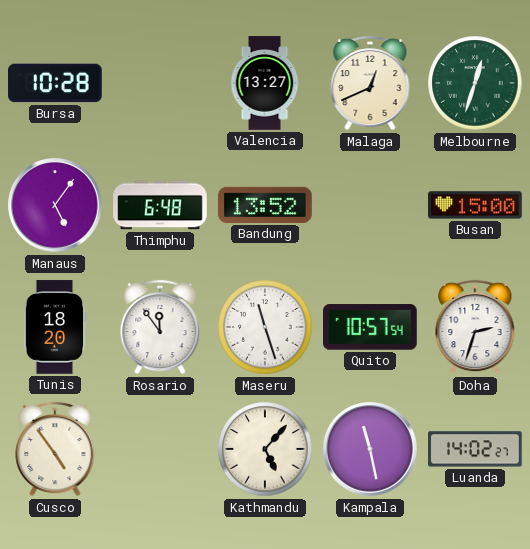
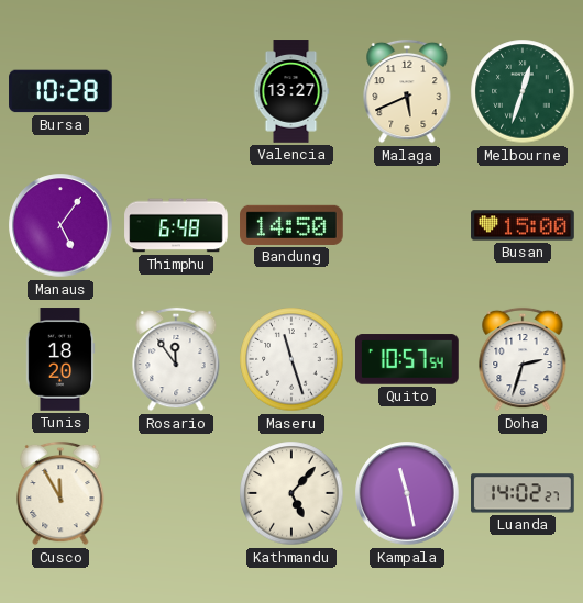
Malaga: 12:41 -> 5:41 (407, 91)
Bandung: 13:52 -> 14:50 (291, 225)
Cusco: 4:54 -> 11:55 (61, 493)
